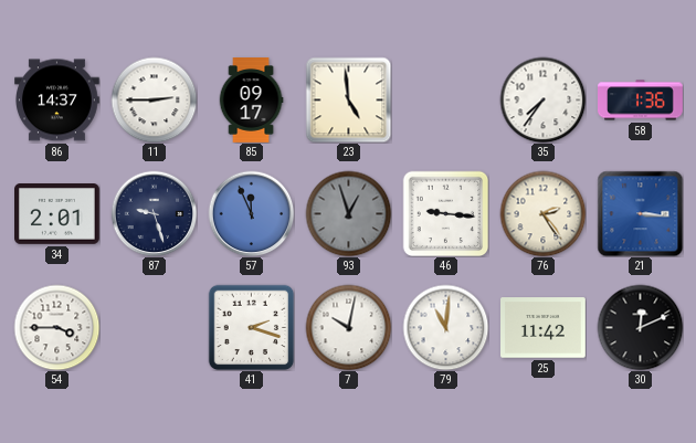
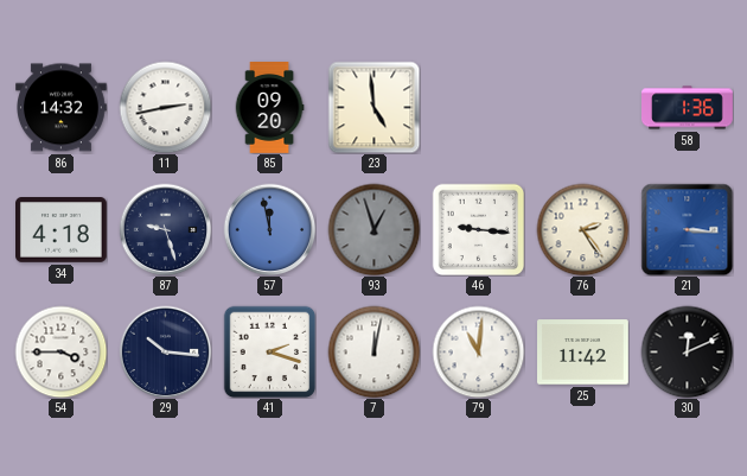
86: 14:37 -> 14:32 (62, 108)
11: 2:45 -> 2:43 (165, 107)
85: 09:17 -> 09:20 (269, 108)
35: 7:36 -> none (542, 99)
34: 2:01 -> 4:18 (62, 230)
57: 11:56 -> 11:58 (269, 229)
29: none -> 10:16 (165, 351)
7: 10:02 -> 12:02 (373, 351)
